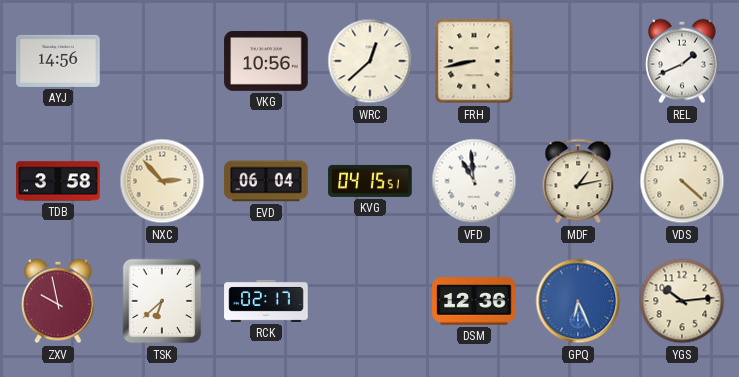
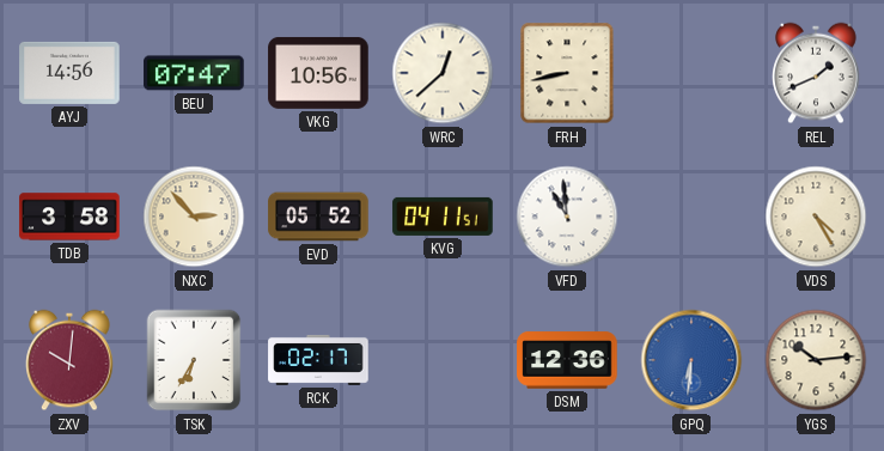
BEU: none -> 07:47 (194, 73)
EVD: 06:04 -> 05:52 (318, 217)
KVG: 04:15 -> 04:11 (443, 217)
MDF: 1:13 -> none (578, 181)
VDS: 4:22 -> 4:25 (816, 217)
ZXV: 9:58 -> 10:01 (69, 360)
TSK: 6:38 -> 6:35 (194, 360)
GPQ: 6:26 -> 6:31 (691, 360)
